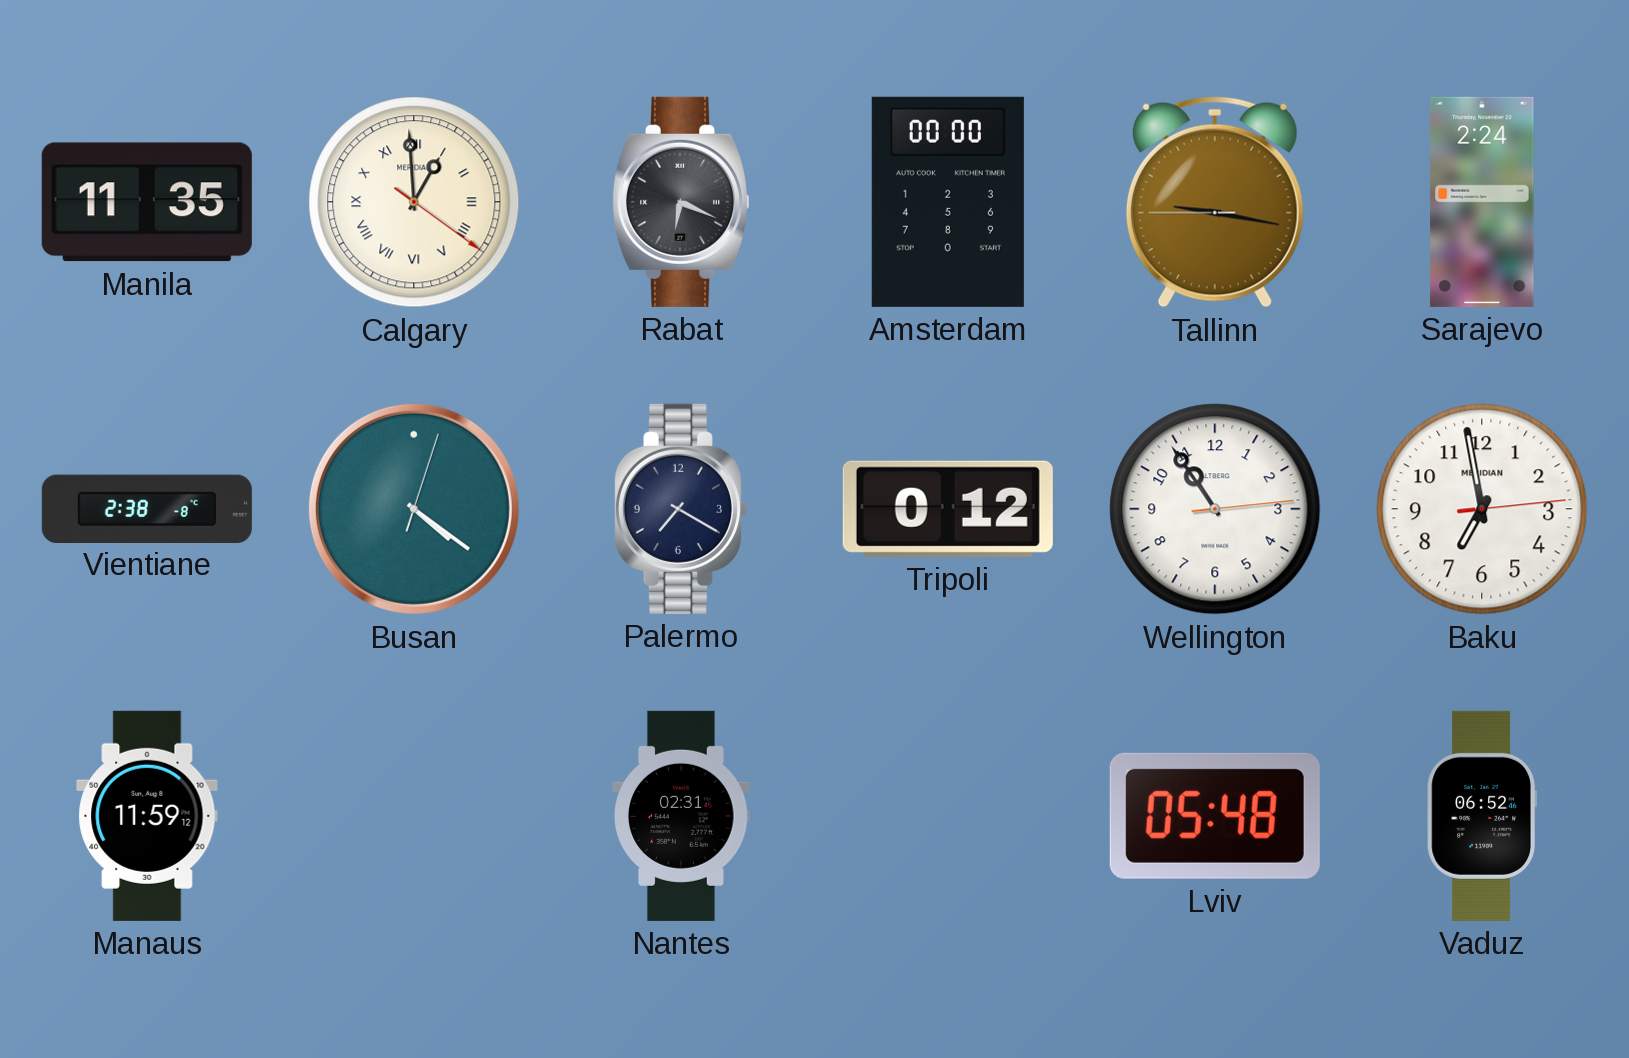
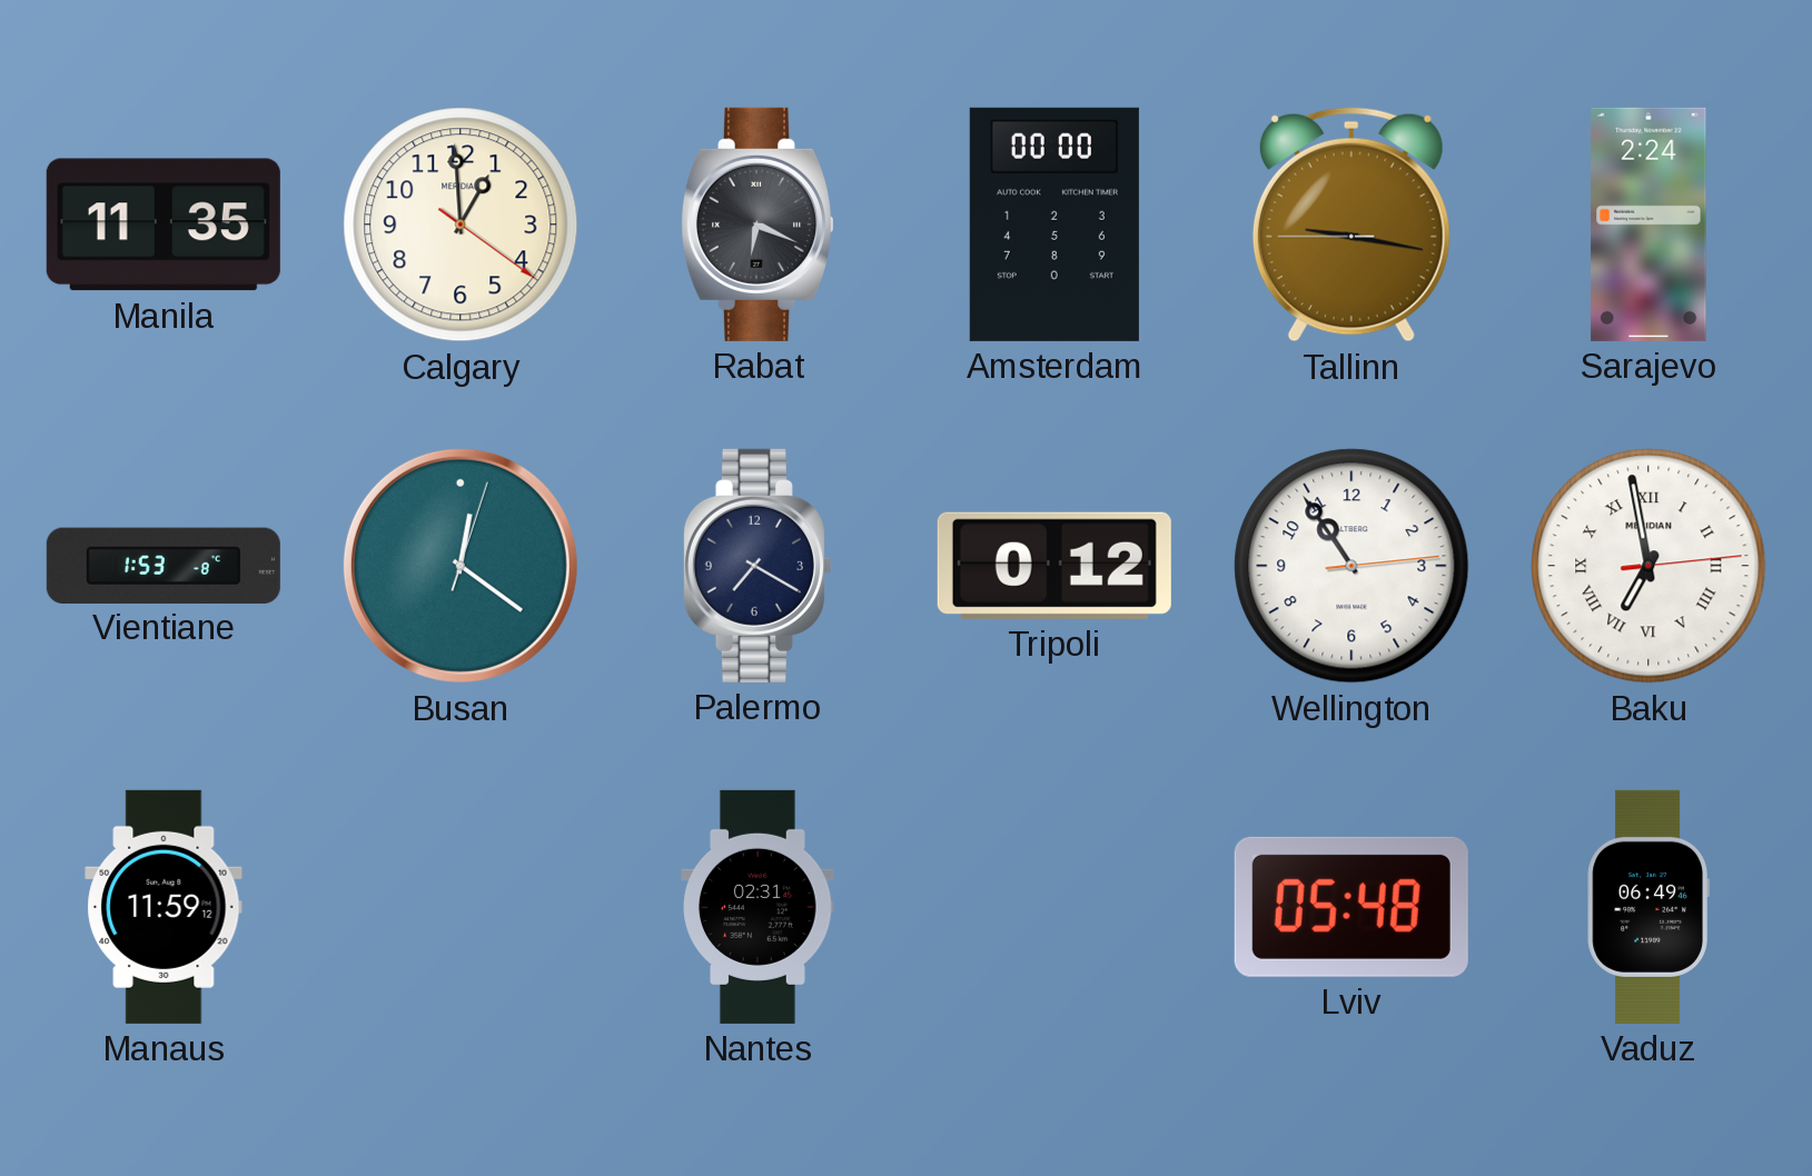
Calgary numerals: Roman -> Arabic (461, 225)
Vientiane: 2:38 -> 1:53 (164, 565)
Busan: 4:21 -> 12:21 (461, 566)
Baku numerals: Arabic -> Roman (1648, 566)
Vaduz: 06:52 -> 06:49 (1648, 907)
